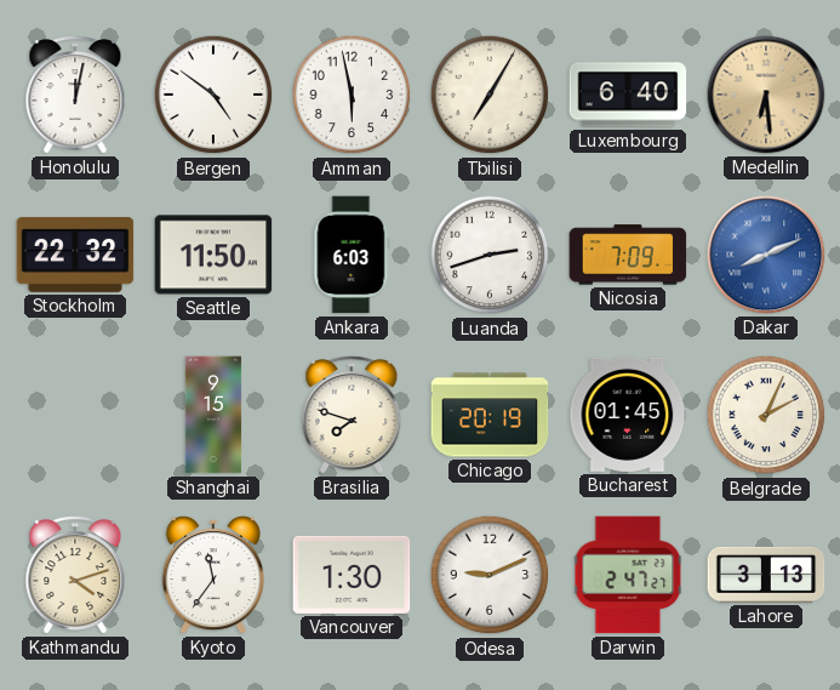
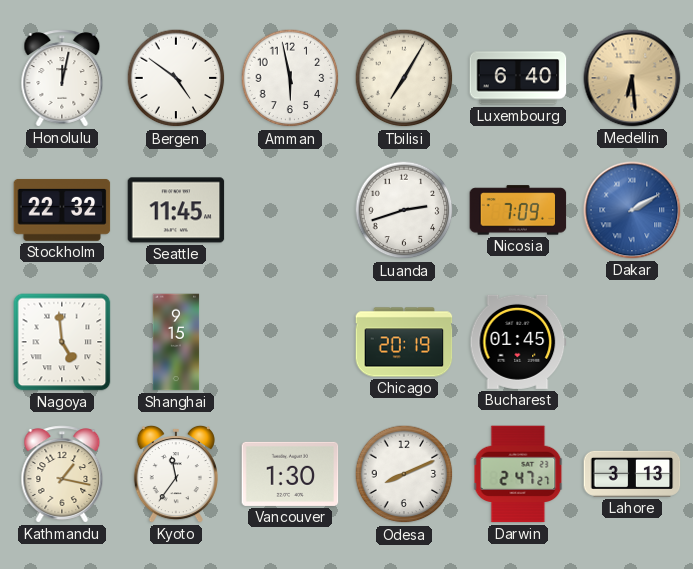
Seattle: 11:50 -> 11:45 (176, 210)
Ankara: 6:03 -> none (352, 255)
Dakar: 8:11 -> 2:10 (632, 210)
Nagoya: none -> 4:59 (62, 342)
Brasilia: 7:48 -> none (352, 415)
Belgrade: 2:04 -> none (766, 415)
Kathmandu: 4:12 -> 1:17 (62, 474)
Odesa: 9:11 -> 8:11 (404, 474)
